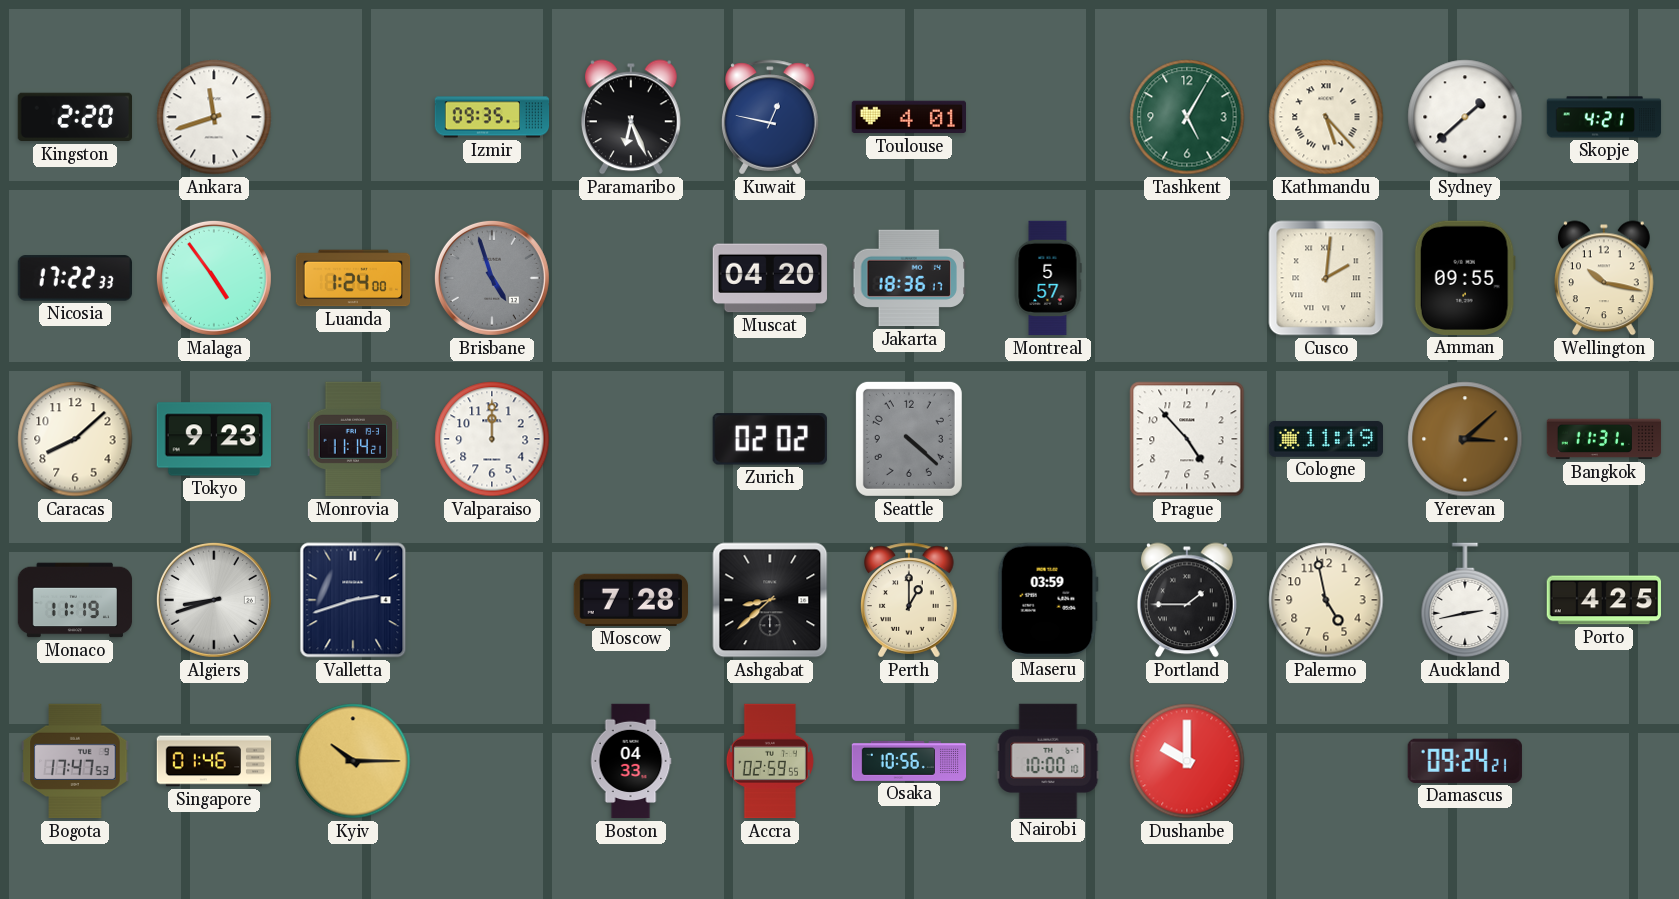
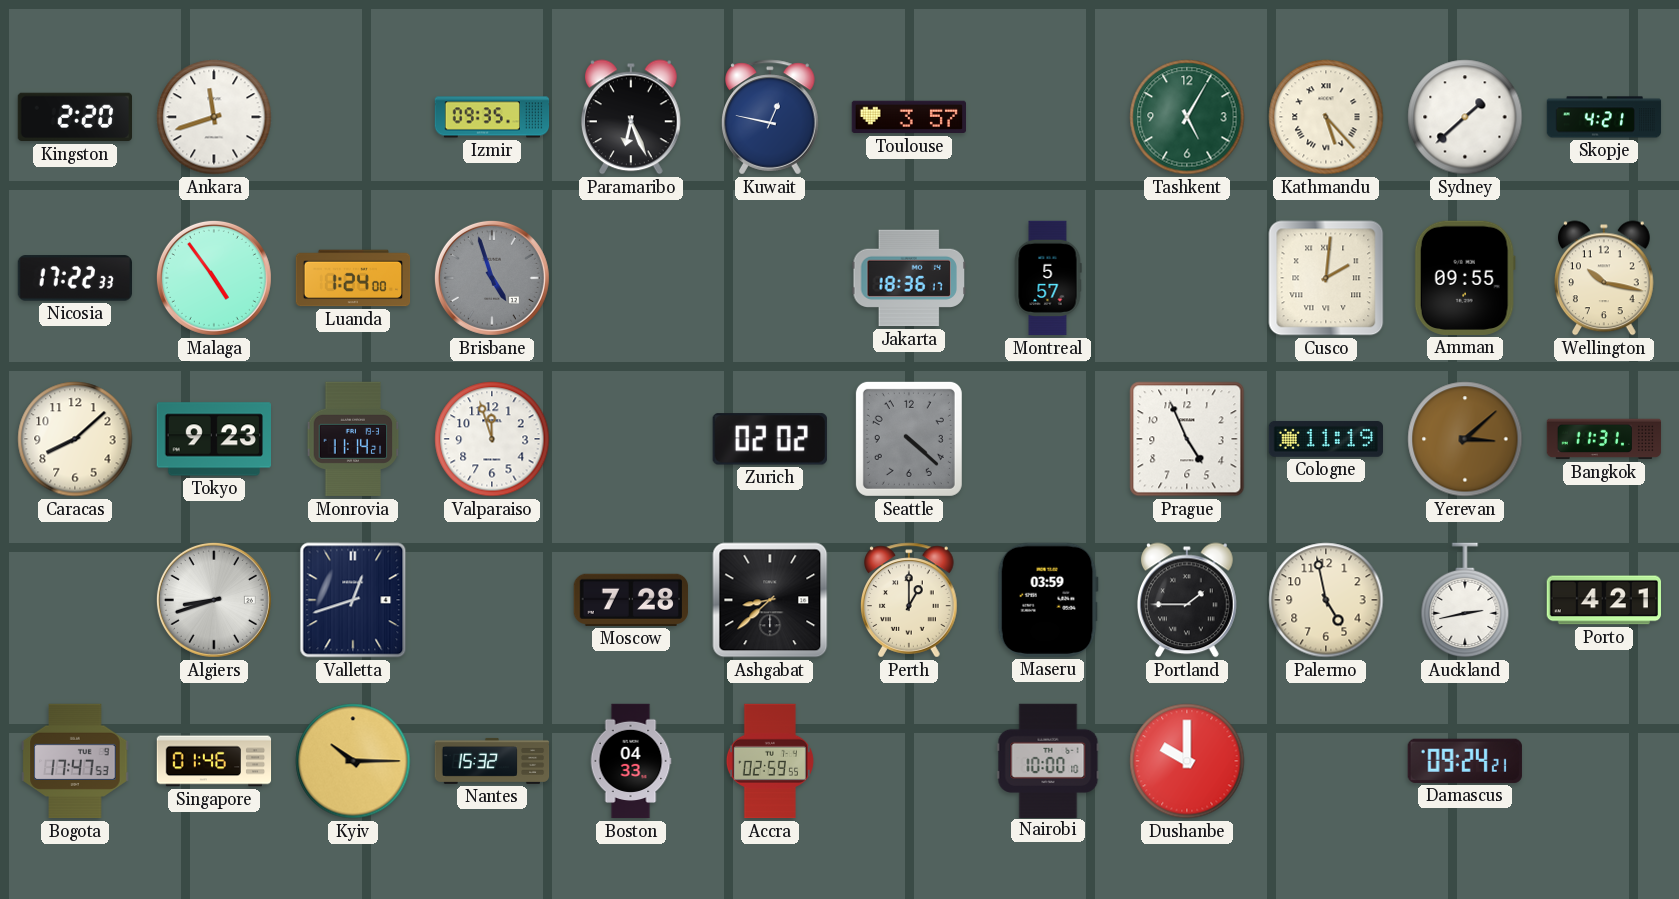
Toulouse: 4:01 -> 3:57 (908, 117)
Muscat: 04:20 -> none (770, 278)
Valparaiso: 12:00 -> 11:57 (492, 439)
Prague: 4:53 -> 4:56 (1187, 439)
Monaco: 11:19 -> none (75, 600)
Valletta: 2:42 -> 12:42 (353, 600)
Porto: 4:25 -> 4:21 (1603, 600)
Nantes: none -> 15:32 (492, 761)
Osaka: 10:56 -> none (909, 761)
